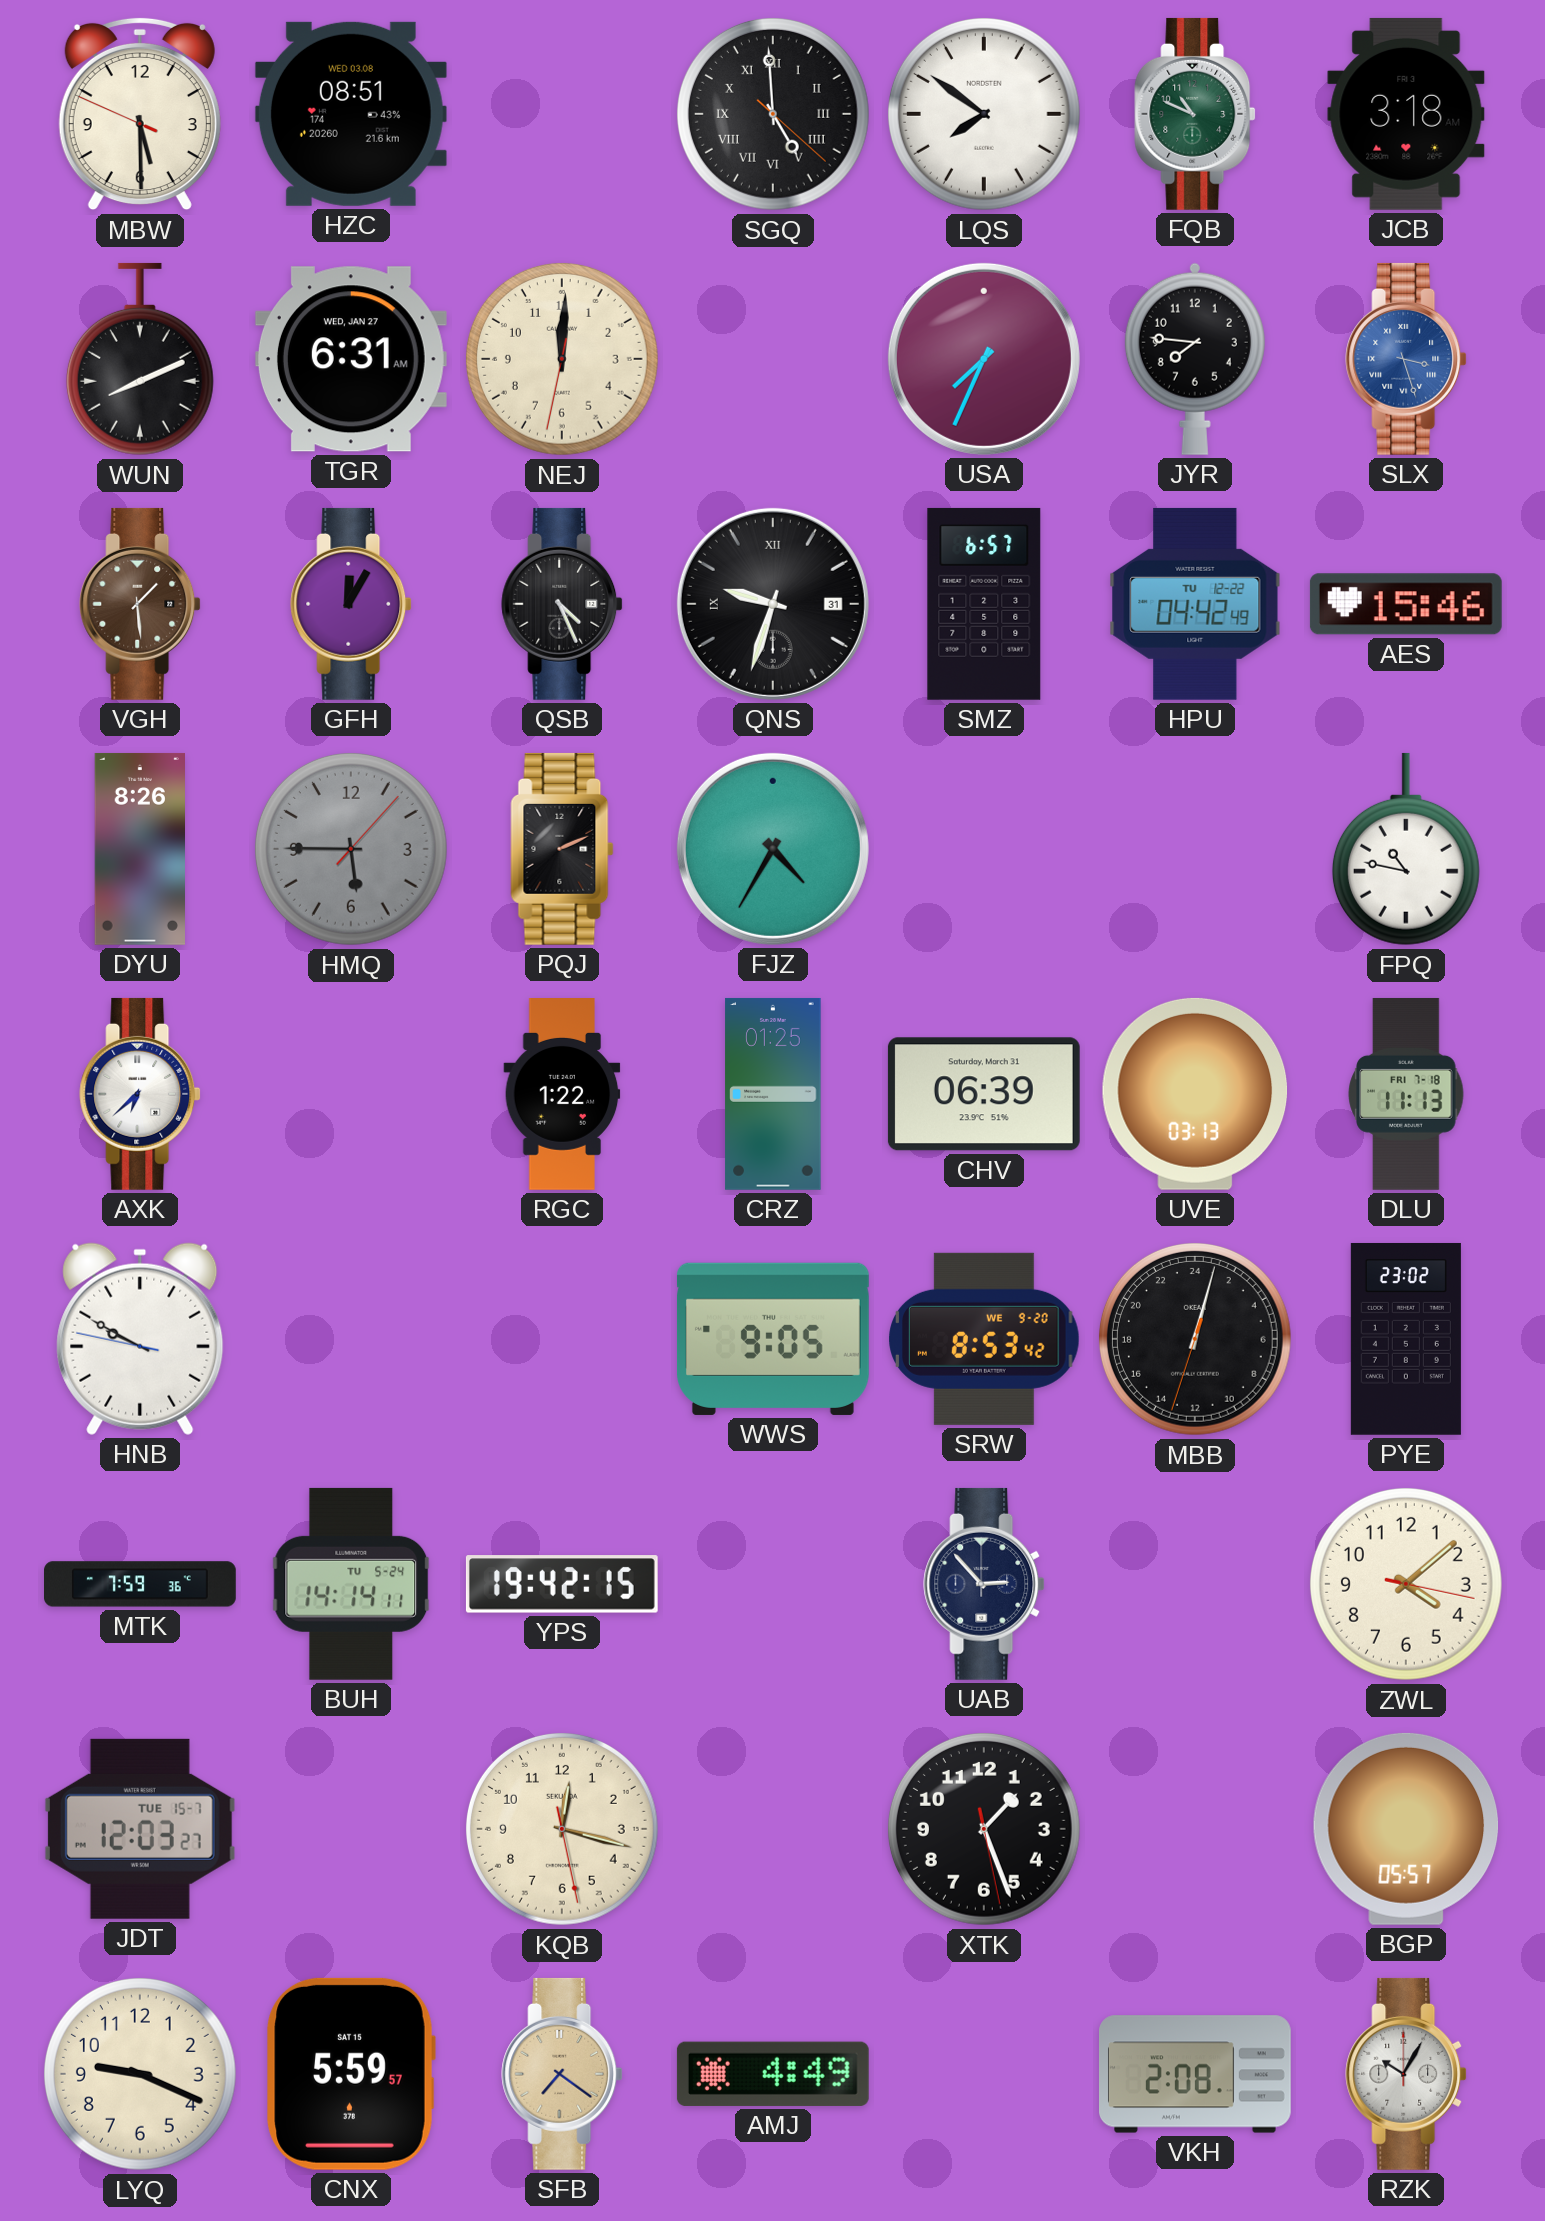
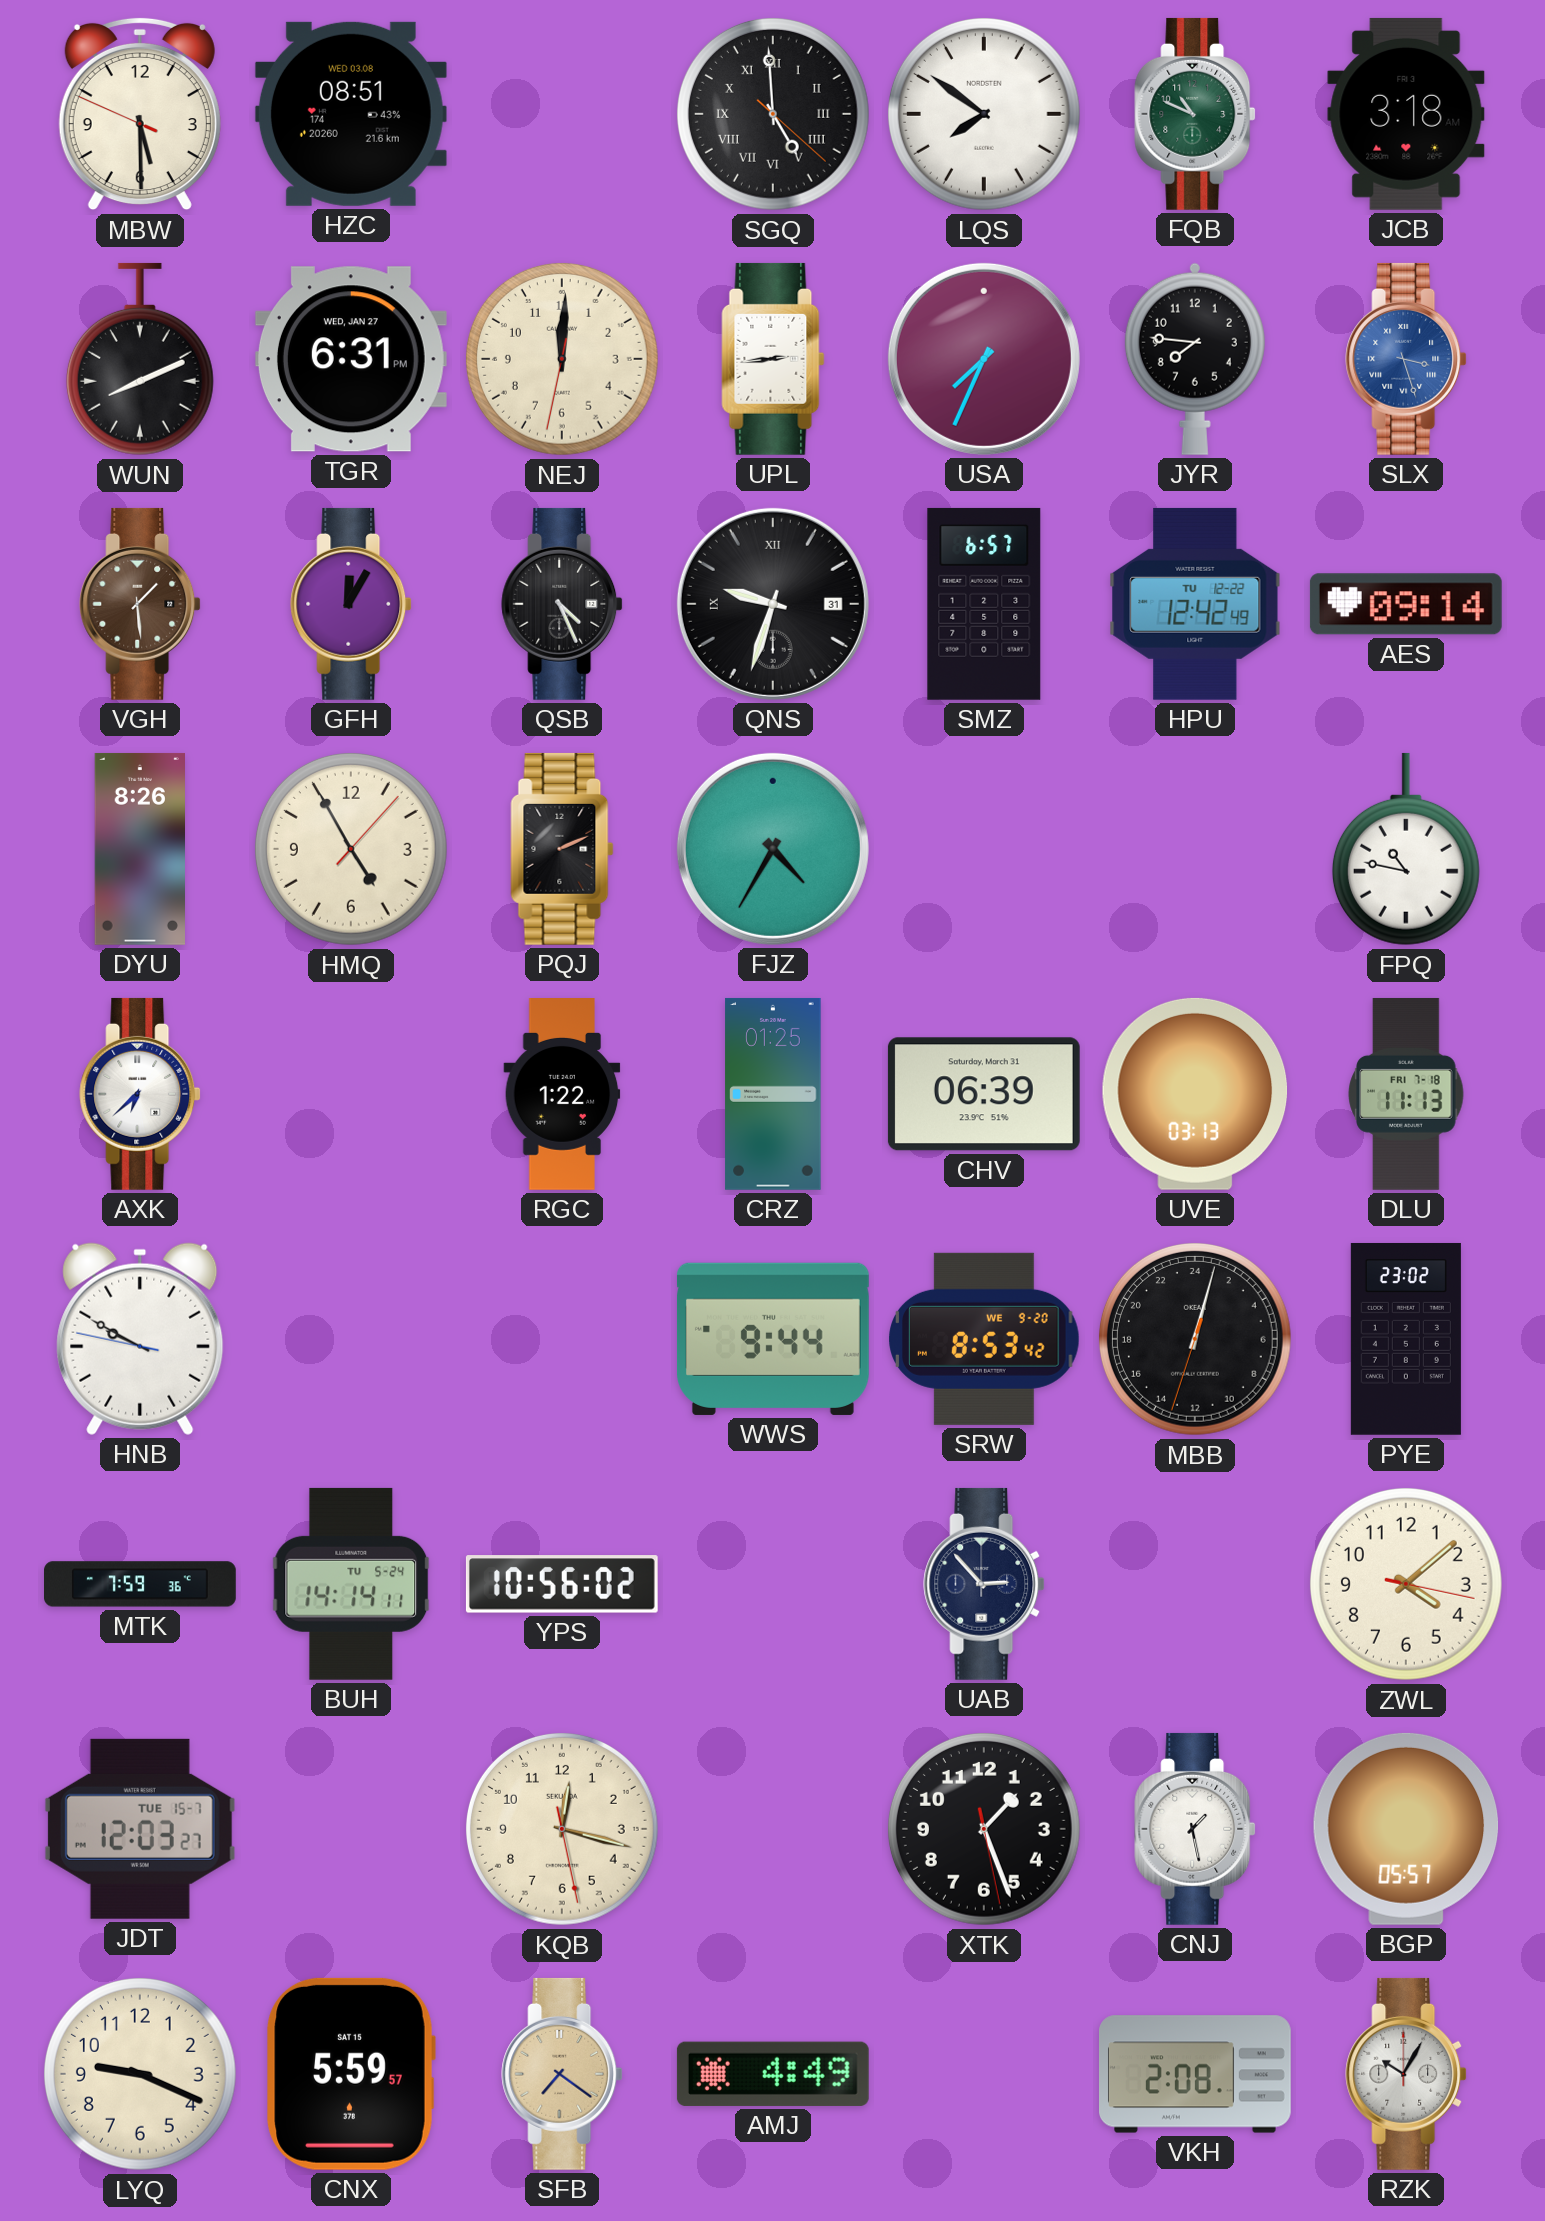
TGR: 6:31 AM -> 6:31 PM (351, 359)
UPL: none -> 2:44 (773, 359)
HPU: 04:42 -> 12:42 (1195, 604)
AES: 15:46 -> 09:14 (1406, 604)
HMQ: 5:45 -> 4:55 (351, 849)
HMQ dial: grey -> cream (351, 849)
WWS: 9:05 -> 9:44 (773, 1339)
YPS: 19:42 -> 10:56 (562, 1584)
CNJ: none -> 1:28 (1195, 1829)
